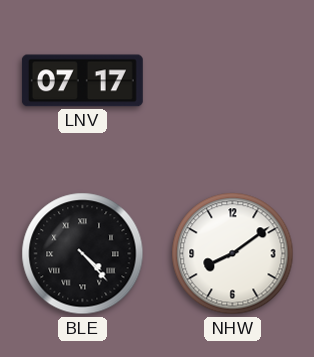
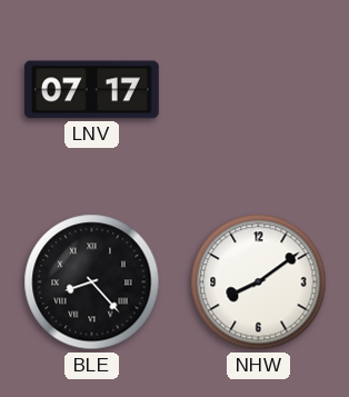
BLE: 4:23 -> 8:23 (92, 282)
